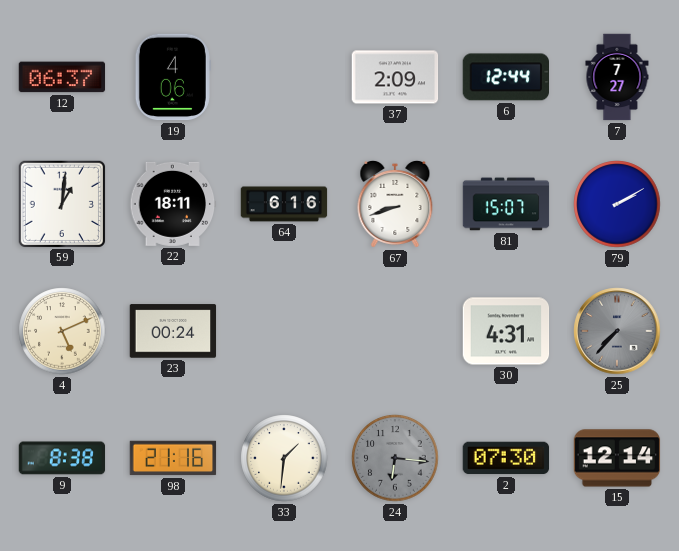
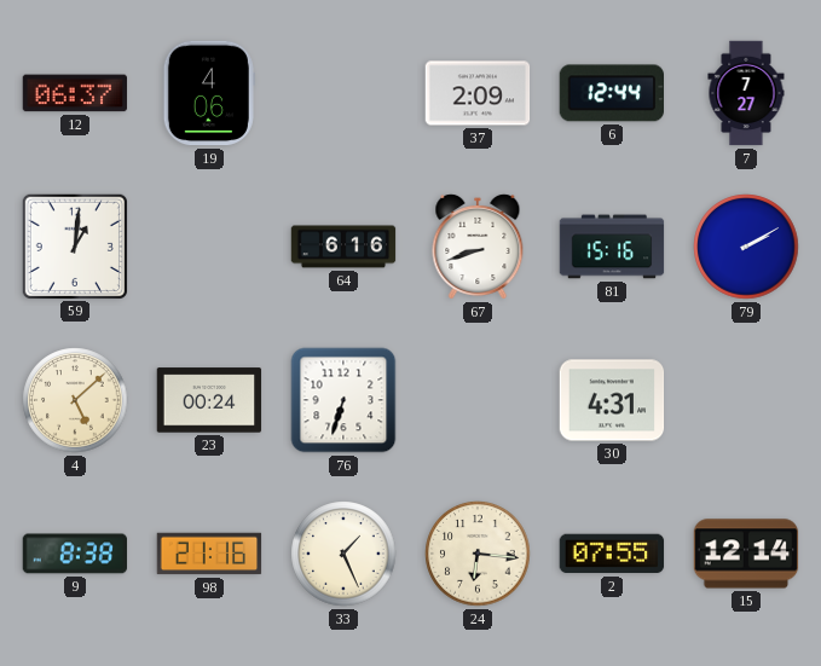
22: 18:11 -> none (173, 204)
81: 15:07 -> 15:16 (612, 247)
4: 5:11 -> 5:08 (75, 400)
76: none -> 6:33 (343, 400)
25: 7:37 -> none (617, 331)
33: 1:31 -> 1:26 (343, 554)
24 dial: grey -> cream (478, 554)
2: 07:30 -> 07:55 (612, 554)
